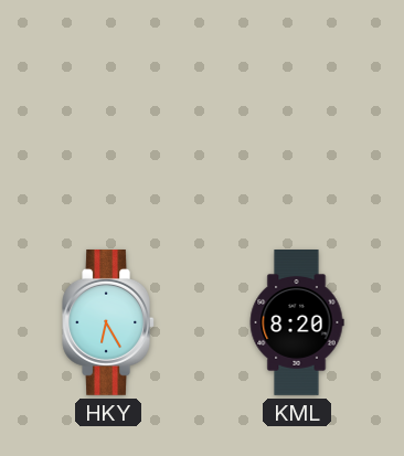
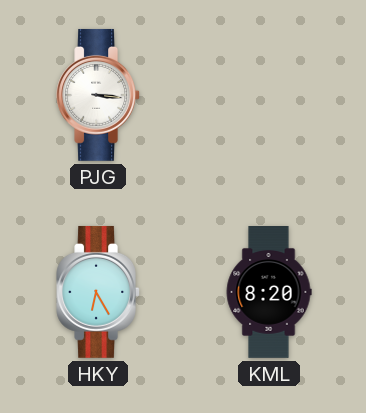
PJG: none -> 3:16 (98, 95)
